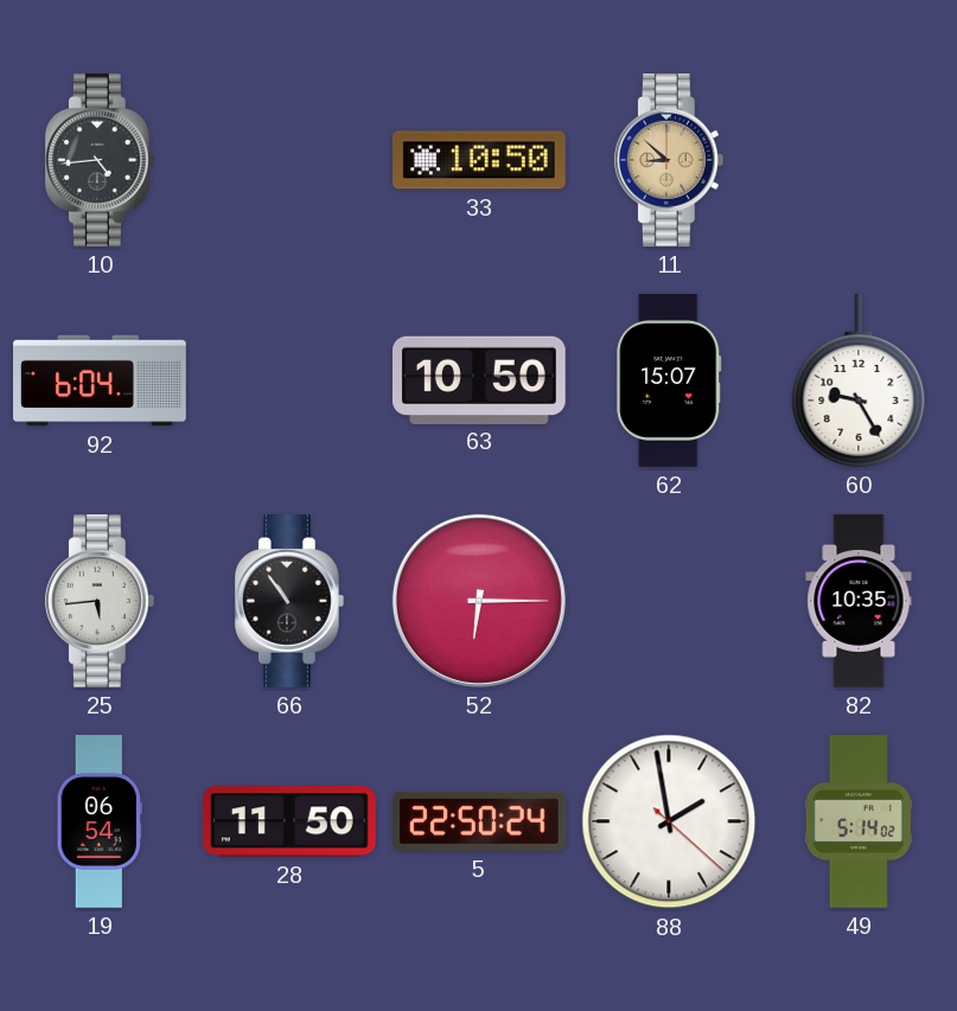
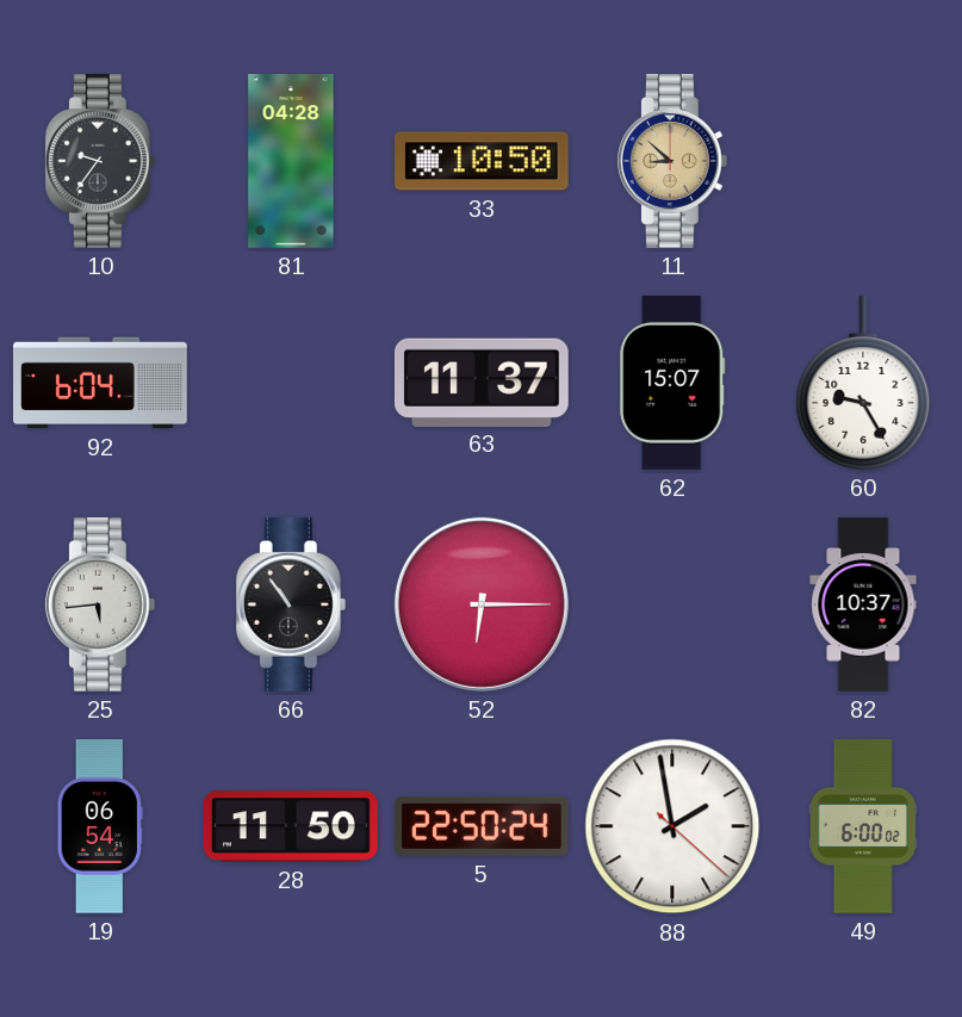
10: 4:44 -> 9:36 (100, 162)
81: none -> 04:28 (291, 161)
63: 10:50 -> 11:37 (482, 382)
82: 10:35 -> 10:37 (863, 604)
49: 5:14 -> 6:00 (863, 826)
